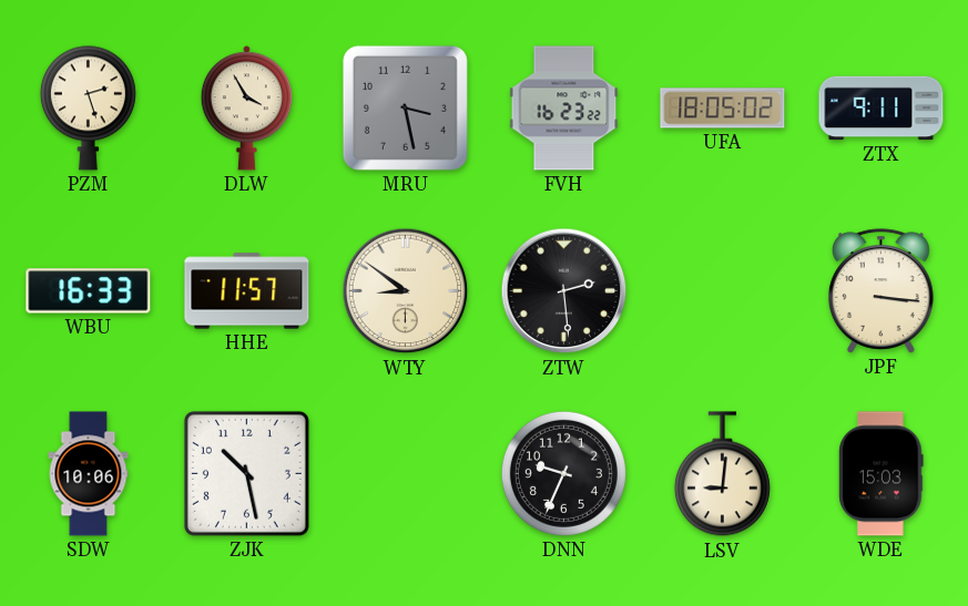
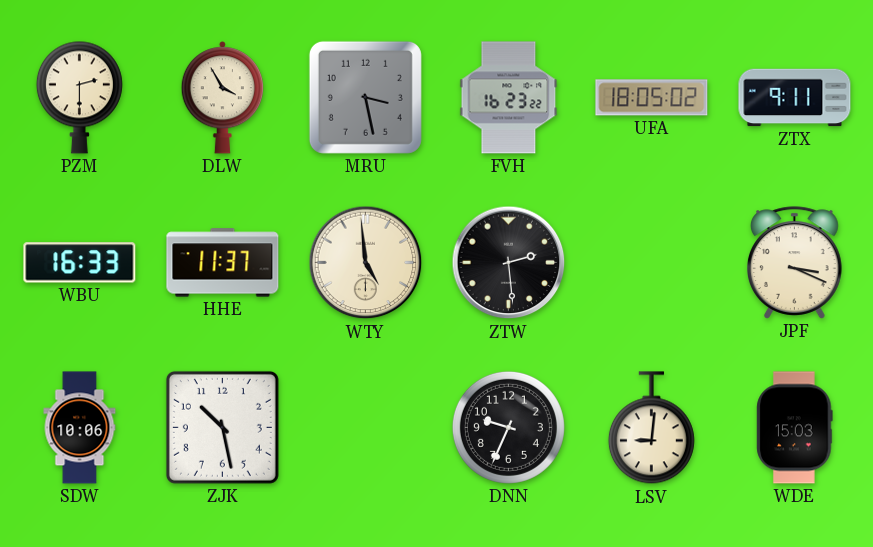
PZM: 2:27 -> 2:30 (79, 97)
HHE: 11:57 -> 11:37 (223, 263)
WTY: 8:51 -> 4:59 (366, 263)
JPF: 3:16 -> 3:19 (795, 263)
